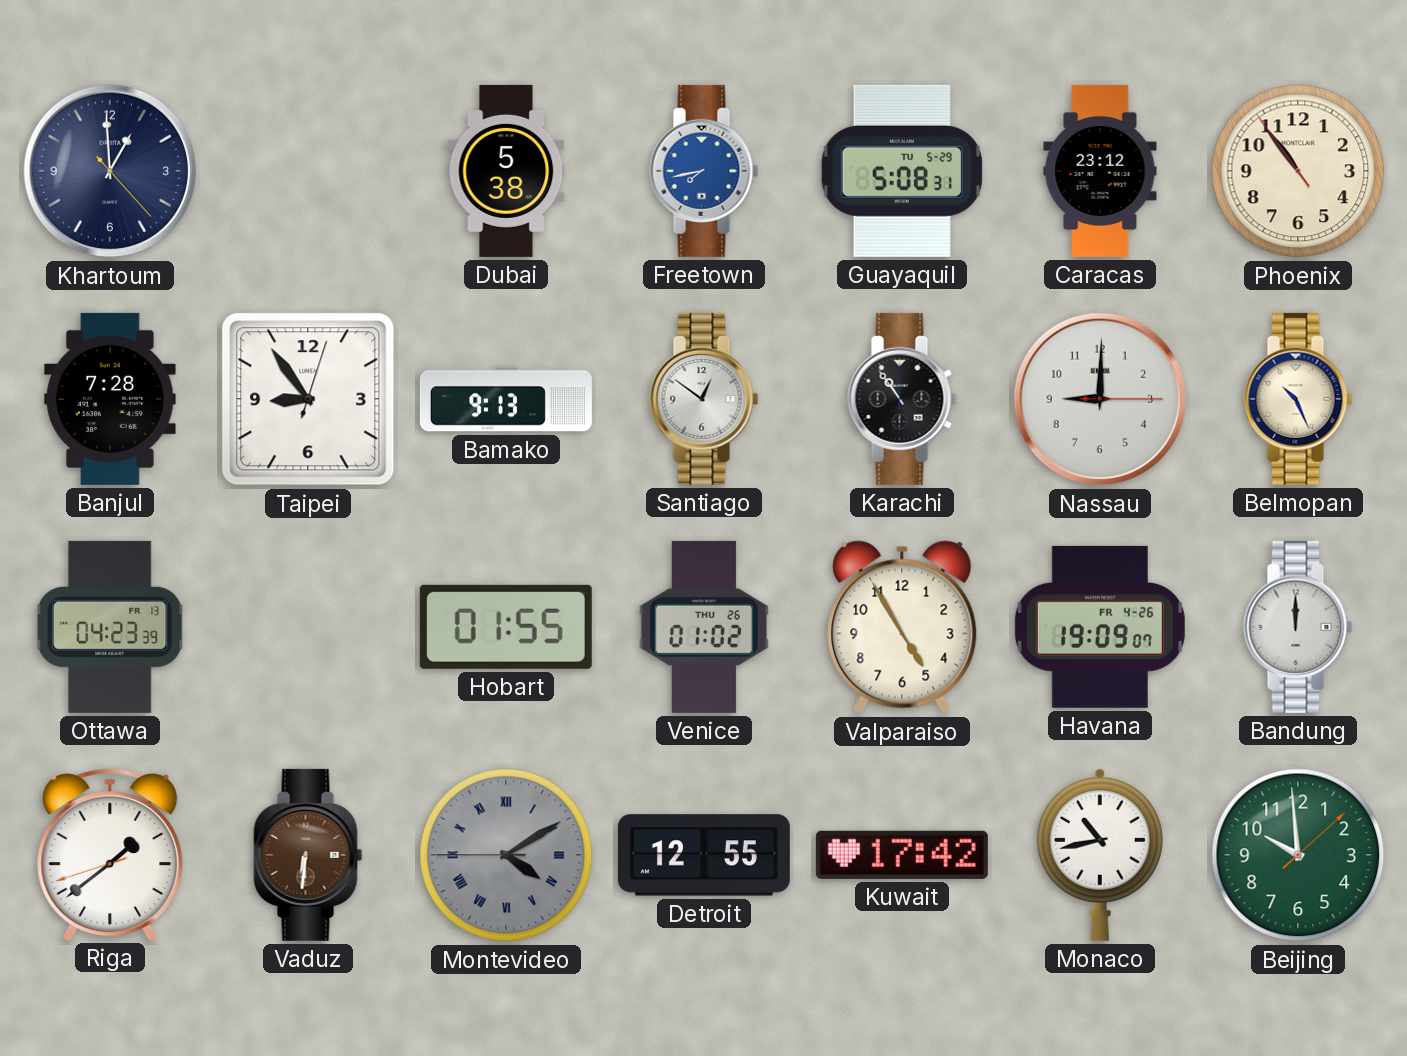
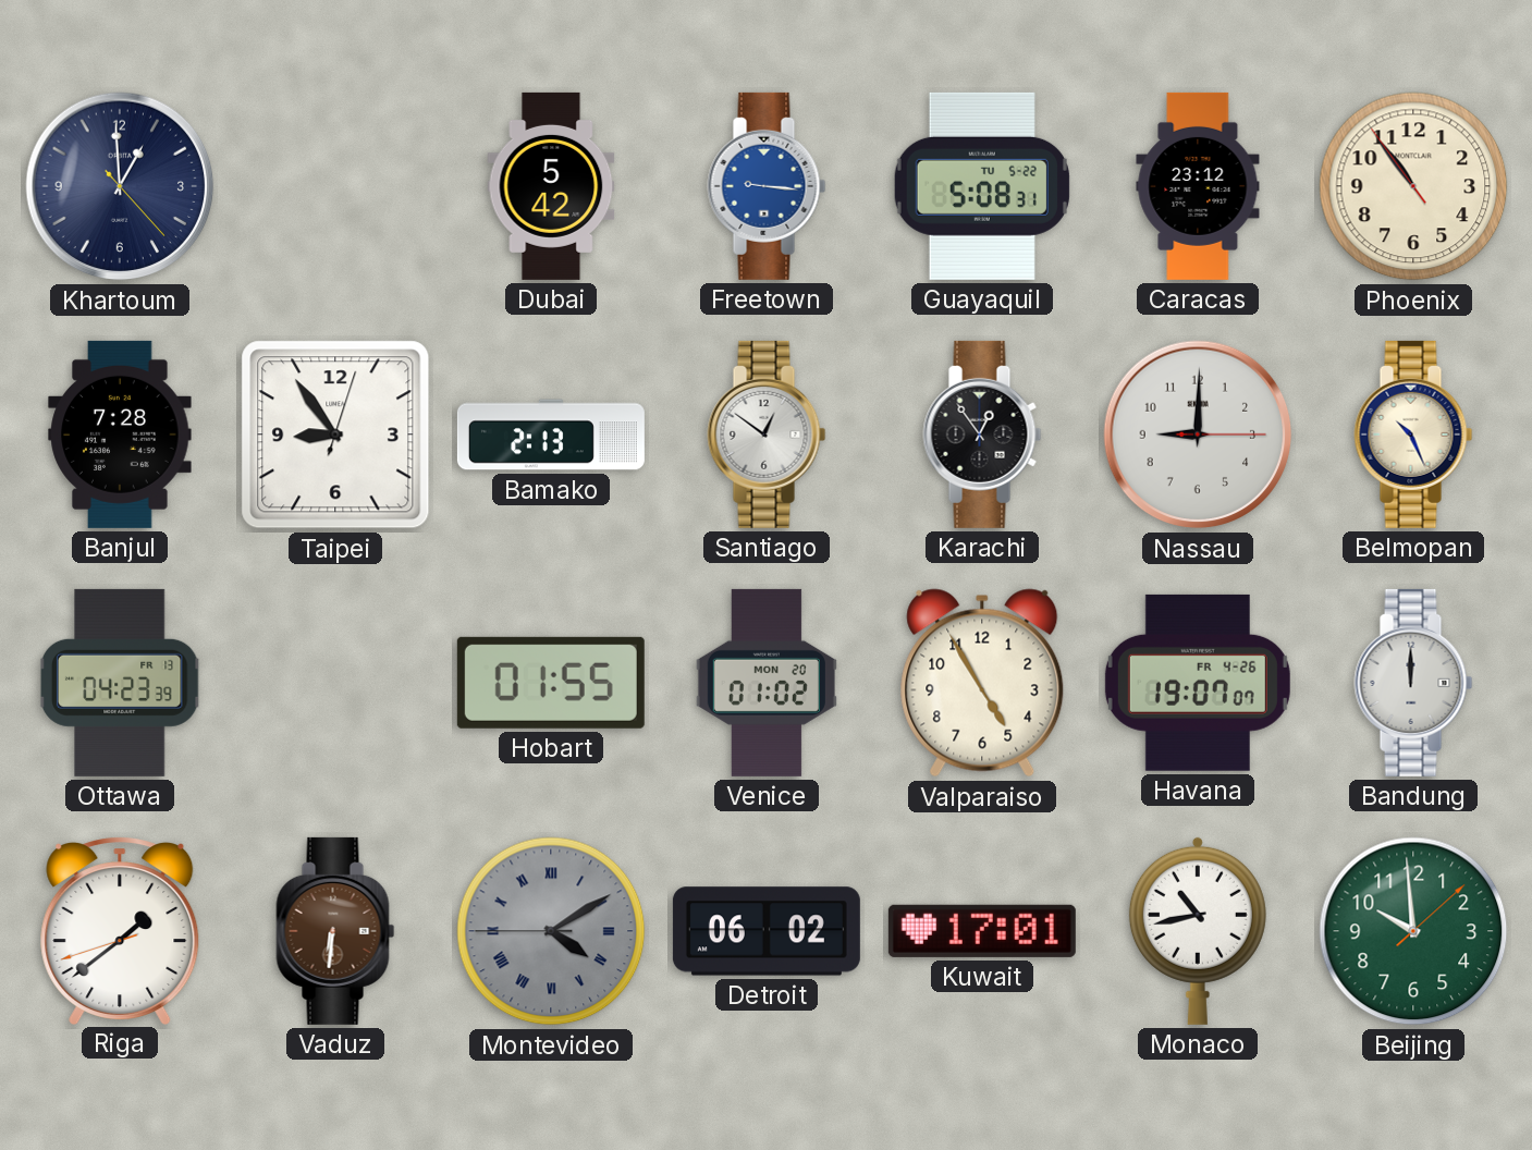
Dubai: 5:38 -> 5:42 (551, 186)
Freetown: 7:43 -> 9:16 (767, 186)
Guayaquil date: TU 5-29 -> TU 5-22 (982, 186)
Bamako: 9:13 -> 2:13 (551, 435)
Karachi: 10:54 -> 12:54 (982, 435)
Venice date: THU 26 -> MON 20 (767, 683)
Havana: 19:09 -> 19:07 (1198, 683)
Detroit: 12:55 -> 06:02 (767, 931)
Kuwait: 17:42 -> 17:01 (982, 931)
